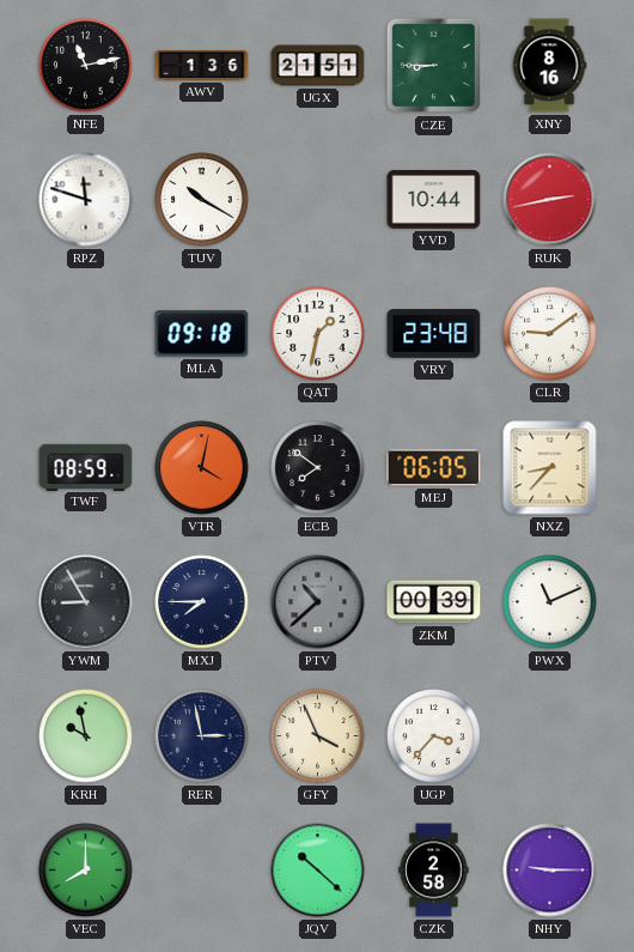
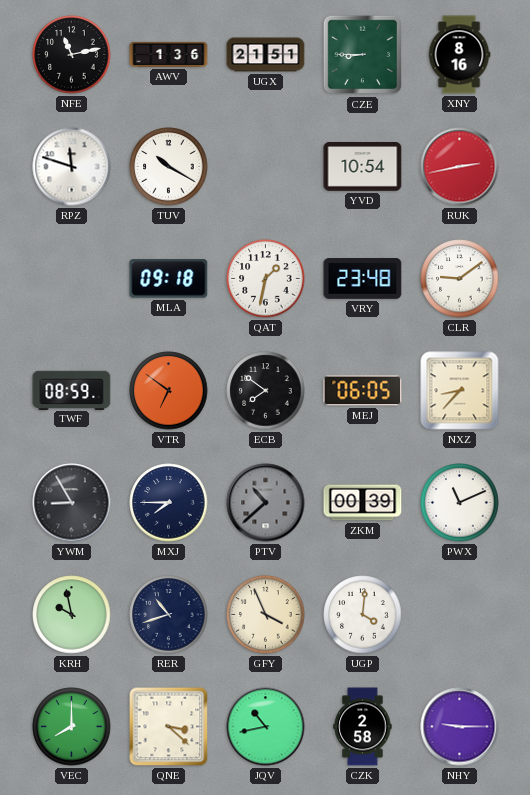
YVD: 10:44 -> 10:54 (363, 167)
VTR: 4:02 -> 6:51 (169, 391)
RER: 2:58 -> 10:42 (169, 615)
UGP: 3:37 -> 4:01 (363, 615)
QNE: none -> 3:22 (169, 727)
JQV: 10:22 -> 10:43 (266, 727)
